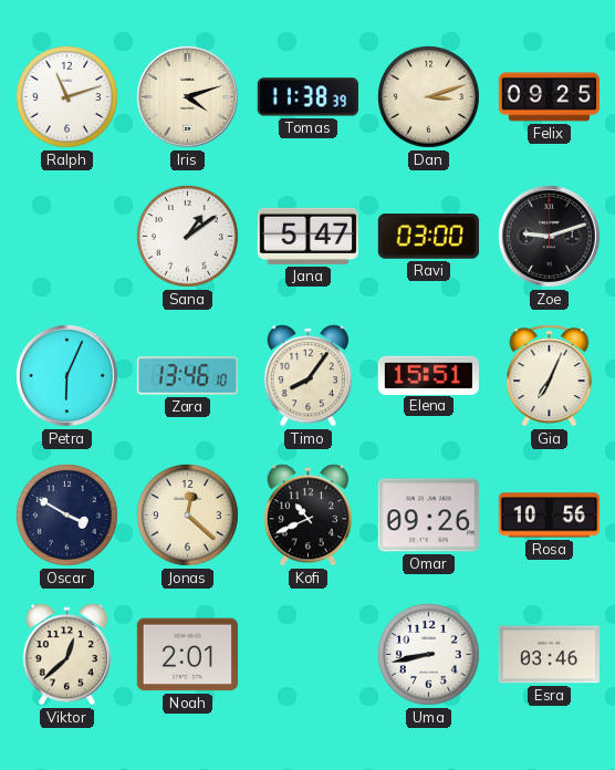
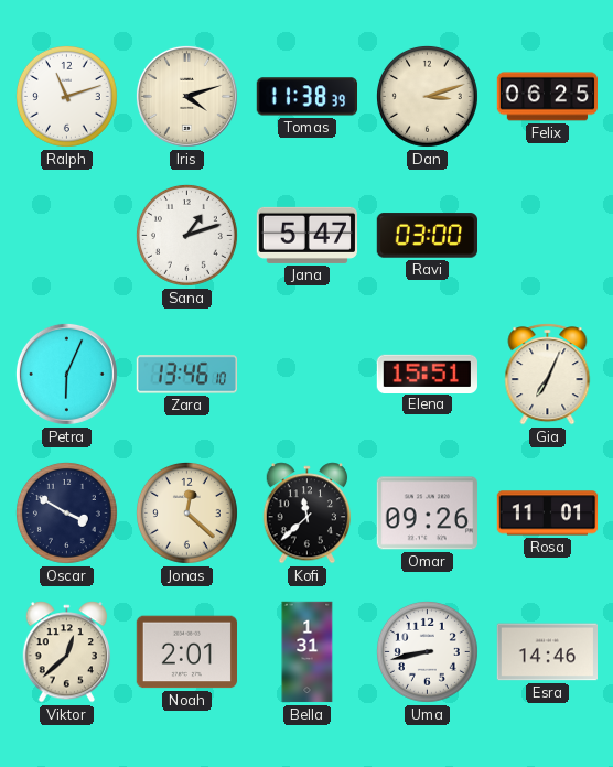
Felix: 09:25 -> 06:25 (547, 97)
Sana: 1:09 -> 1:12 (186, 235)
Zoe: 9:12 -> none (549, 236)
Timo: 8:06 -> none (309, 376)
Kofi: 10:41 -> 11:38 (308, 514)
Rosa: 10:56 -> 11:01 (548, 514)
Bella: none -> 1:31 (308, 652)
Esra: 03:46 -> 14:46 (547, 652)
